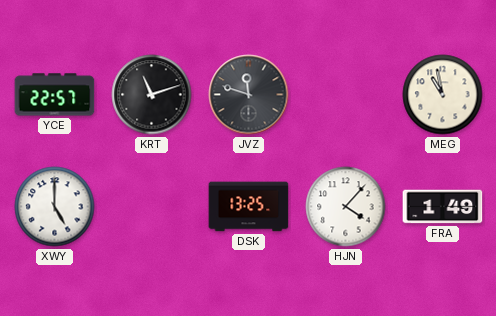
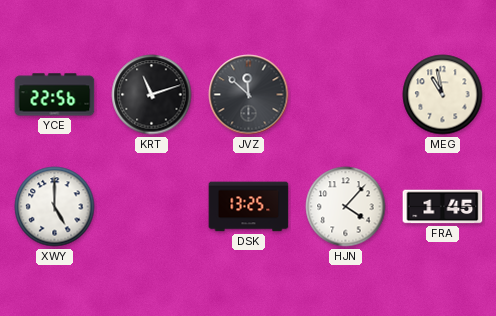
YCE: 22:57 -> 22:56 (55, 95)
JVZ: 11:48 -> 11:52 (249, 95)
FRA: 1:49 -> 1:45 (443, 207)
